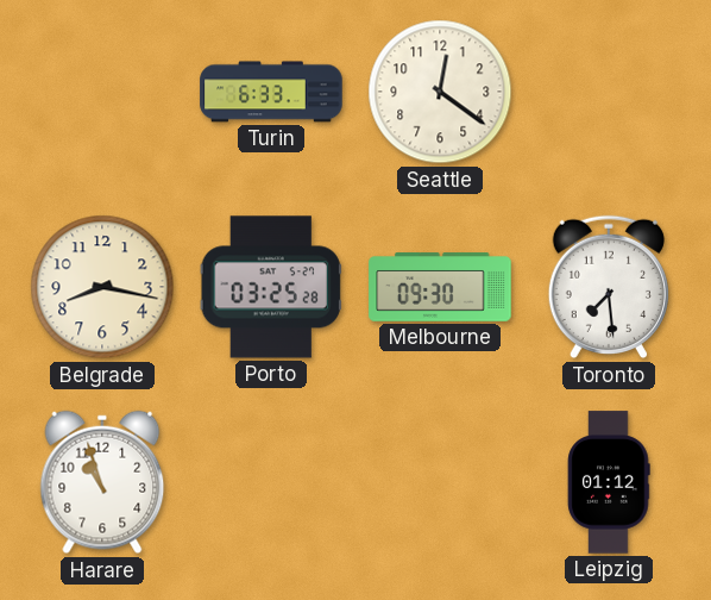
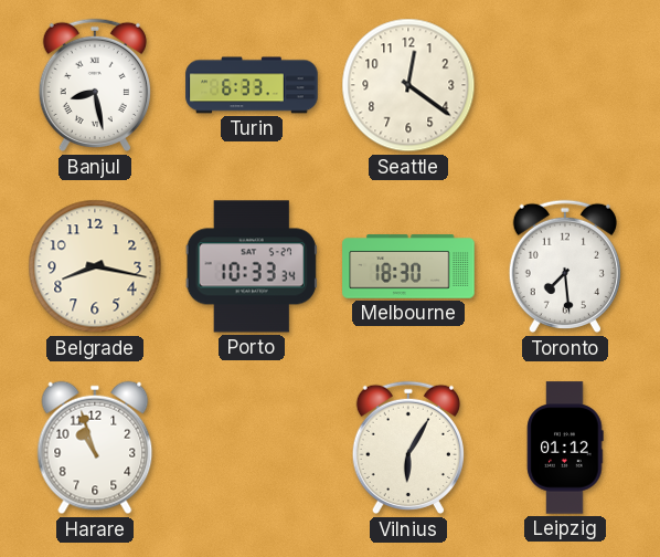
Banjul: none -> 8:28 (95, 85)
Porto: 03:25 -> 10:33 (252, 266)
Melbourne: 09:30 -> 18:30 (408, 266)
Vilnius: none -> 6:05 (408, 448)
